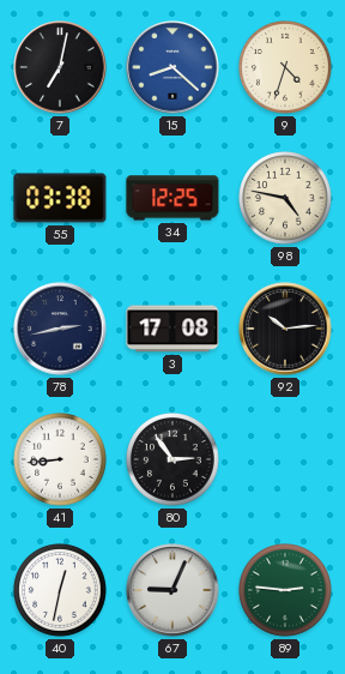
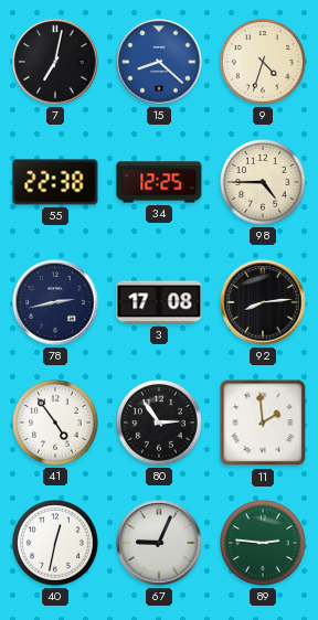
55: 03:38 -> 22:38 (55, 182)
98: 4:47 -> 4:45 (264, 183)
92: 10:14 -> 8:14 (263, 302)
41: 8:44 -> 4:54 (56, 424)
11: none -> 1:59 (263, 423)
